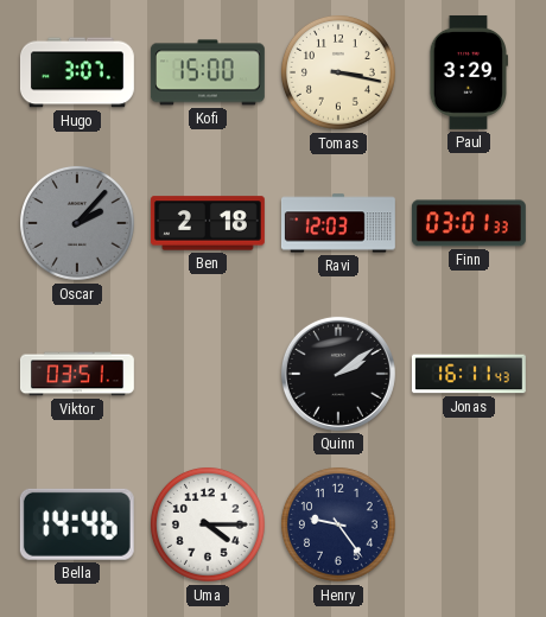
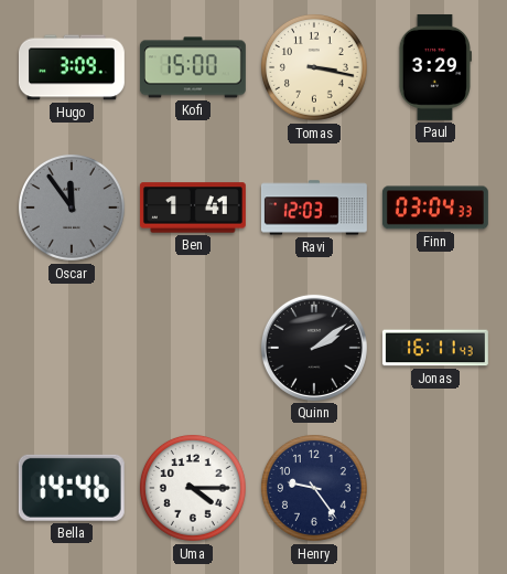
Hugo: 3:07 -> 3:09 (72, 67)
Oscar: 2:07 -> 11:54 (72, 208)
Ben: 2:18 -> 1:41 (193, 208)
Finn: 03:01 -> 03:04 (435, 208)
Viktor: 03:51 -> none (77, 374)
